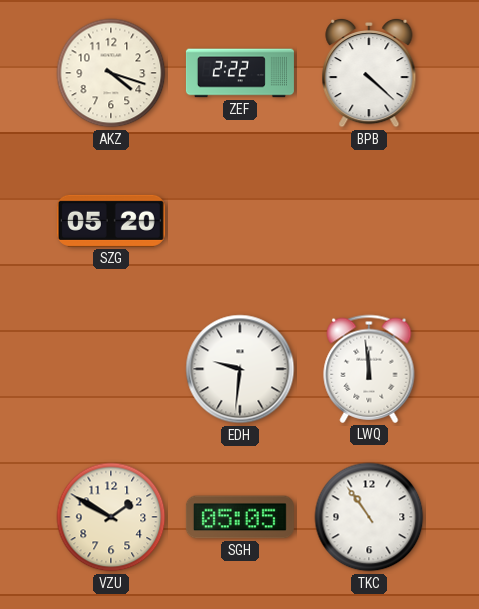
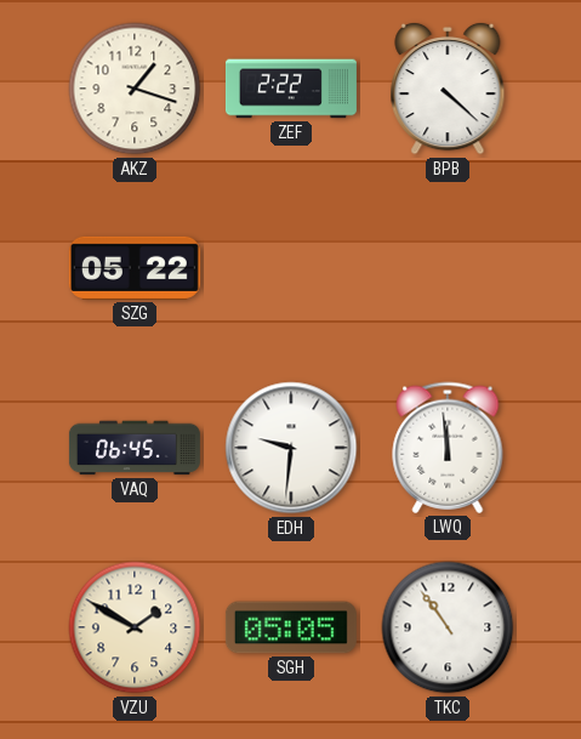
AKZ: 4:18 -> 1:18 (135, 89)
SZG: 05:20 -> 05:22 (135, 268)
VAQ: none -> 06:45 (135, 448)
